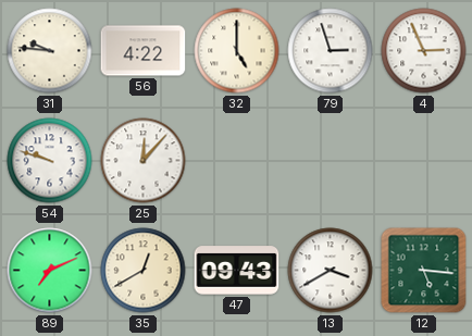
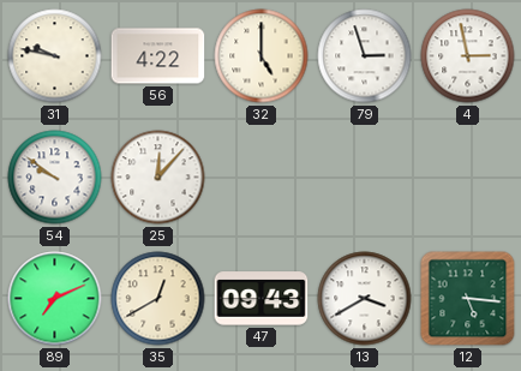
31: 9:46 -> 9:47 (55, 56)
4: 2:56 -> 2:58 (468, 56)
54: 9:48 -> 9:51 (55, 178)
